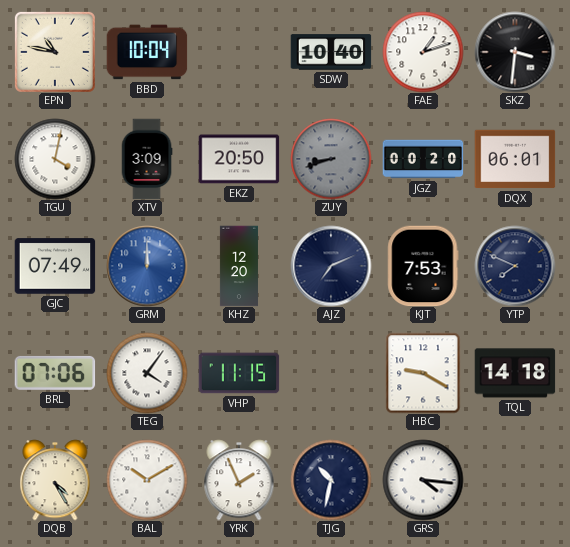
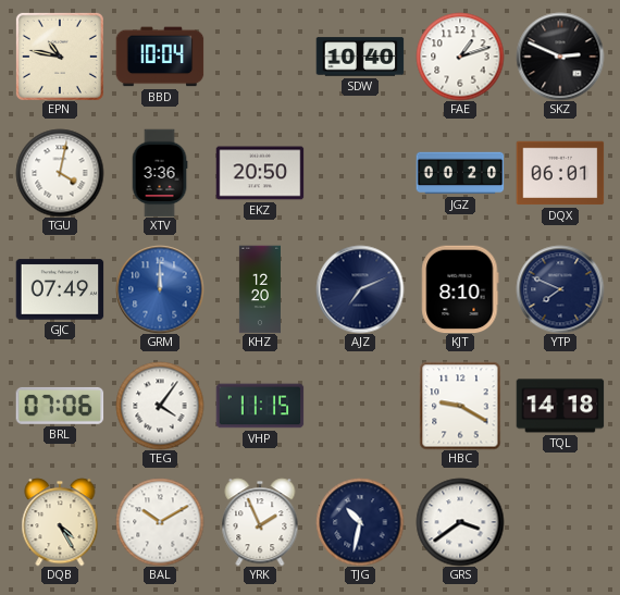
SKZ: 3:31 -> 2:49 (560, 57)
XTV: 3:09 -> 3:36 (160, 173)
ZUY: 8:42 -> none (331, 159)
KJT: 7:53 -> 8:10 (460, 289)
GRS: 4:16 -> 3:39 (460, 522)
